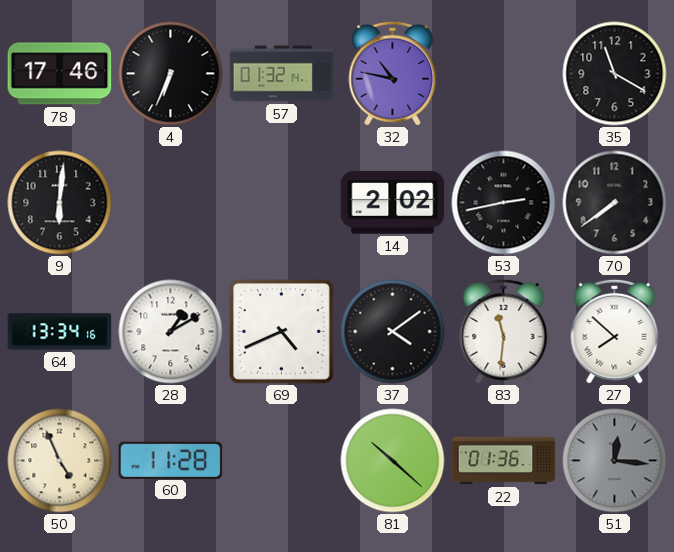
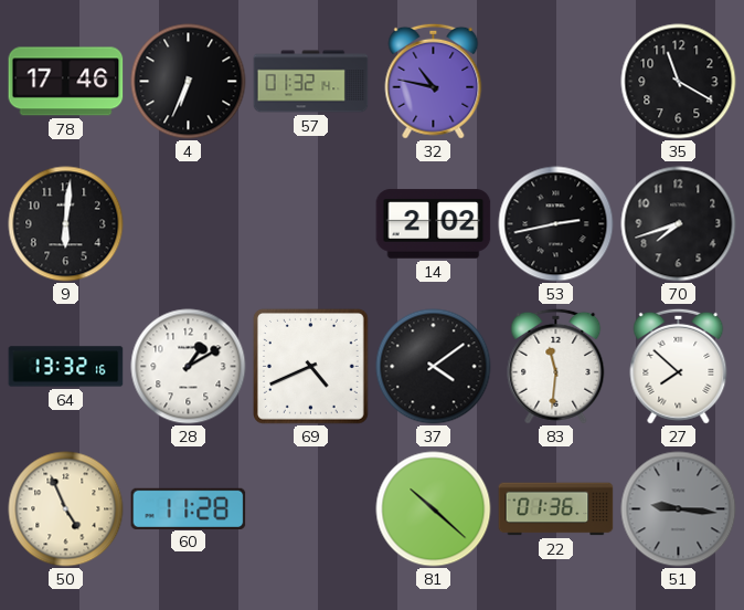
70: 7:39 -> 7:42 (679, 224)
64: 13:34 -> 13:32 (66, 367)
51: 12:16 -> 9:16 (679, 509)
